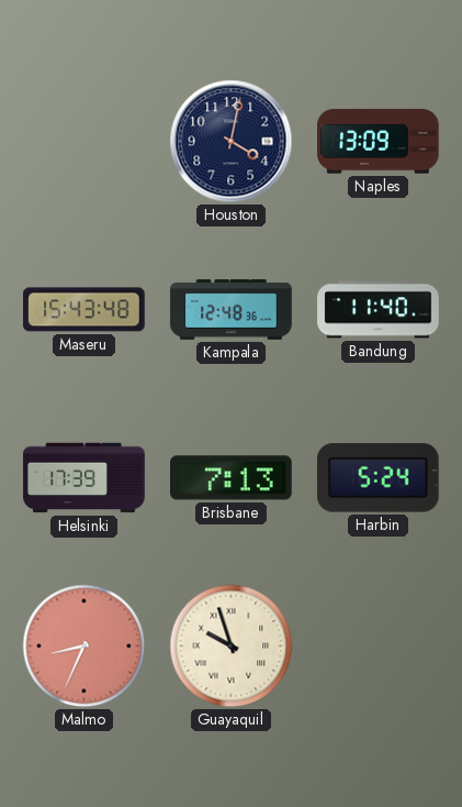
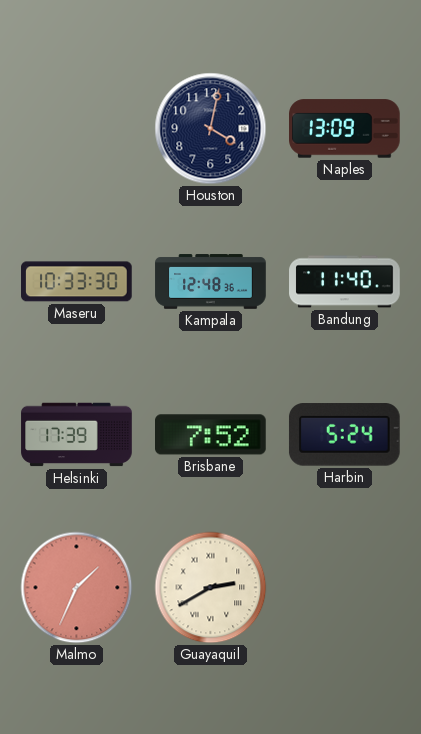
Maseru: 15:43 -> 10:33 (77, 282)
Brisbane: 7:13 -> 7:52 (211, 435)
Malmo: 8:34 -> 1:34 (77, 588)
Guayaquil: 9:57 -> 2:40 (211, 588)
